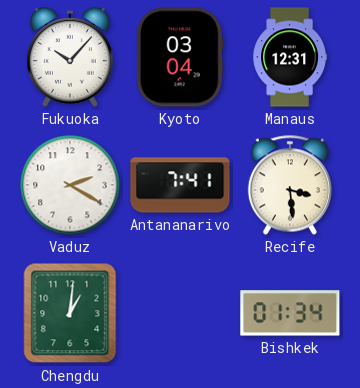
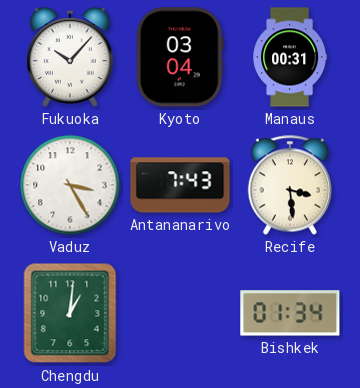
Manaus: 12:31 -> 00:31 (289, 57)
Vaduz: 2:20 -> 3:25 (70, 185)
Antananarivo: 7:41 -> 7:43 (180, 185)
